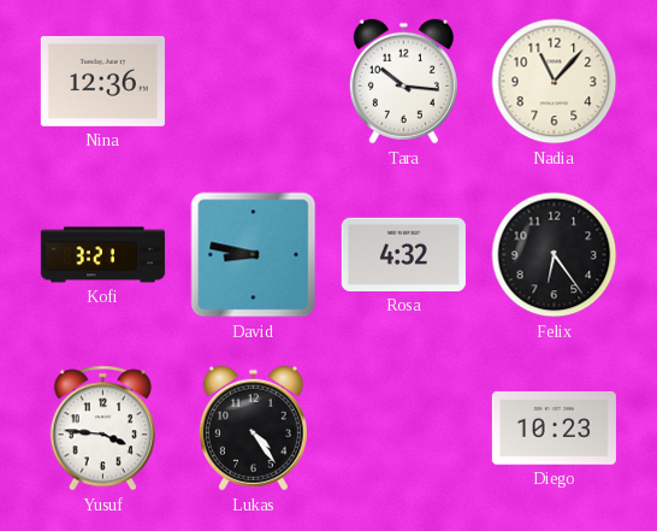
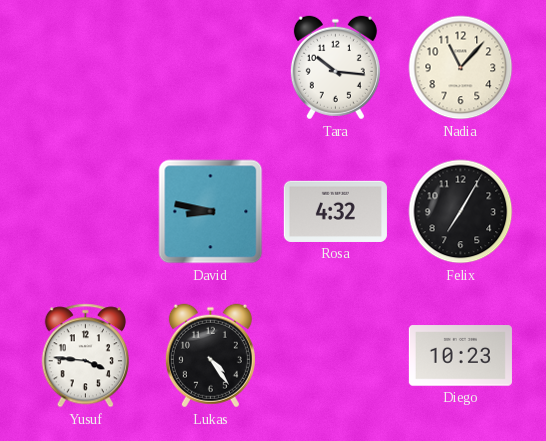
Nina: 12:36 -> none (102, 81)
Kofi: 3:21 -> none (102, 255)
Felix: 6:24 -> 7:05 (461, 212)
